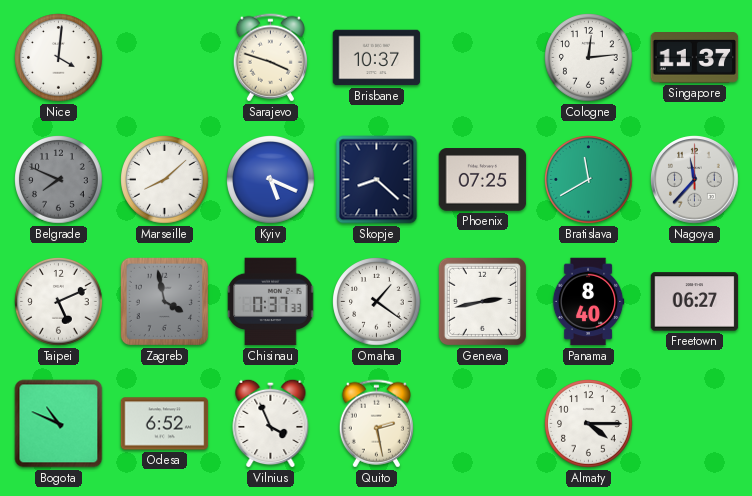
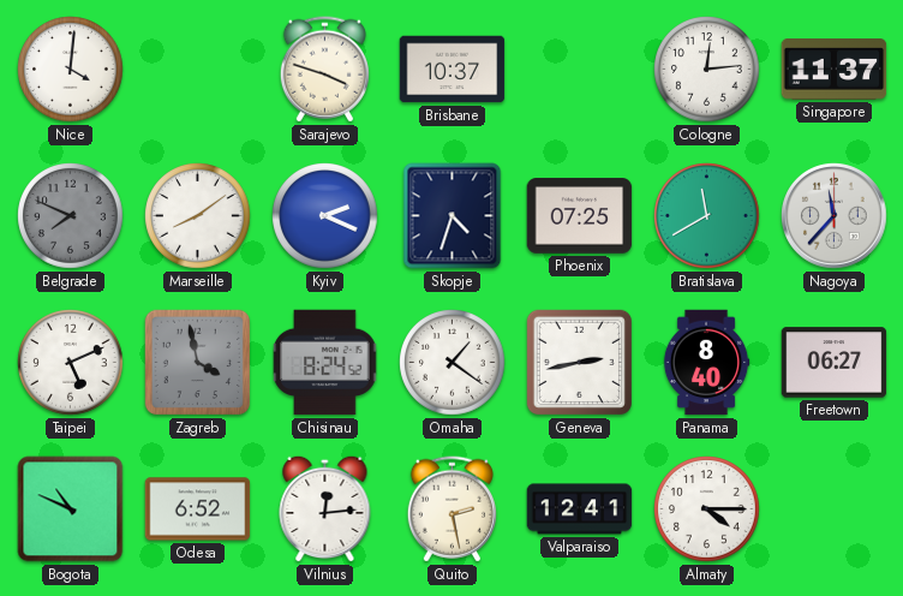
Marseille: 8:08 -> 8:09 (198, 216)
Kyiv: 5:19 -> 2:19 (325, 216)
Skopje: 8:22 -> 4:33 (453, 216)
Chisinau: 0:37 -> 8:24 (325, 363)
Vilnius: 3:56 -> 12:14 (325, 508)
Valparaiso: none -> 12:41 (580, 509)
